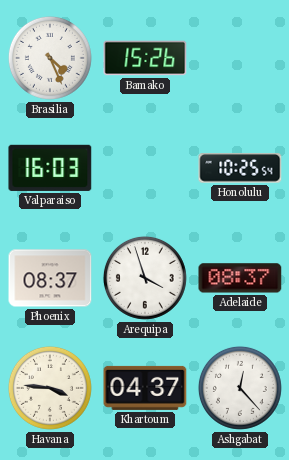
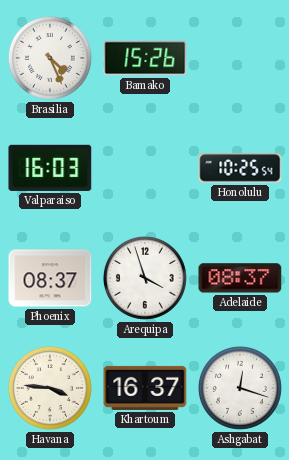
Khartoum: 04:37 -> 16:37 (145, 388)
Ashgabat: 12:23 -> 12:18 (240, 388)
